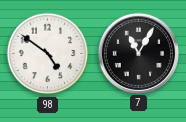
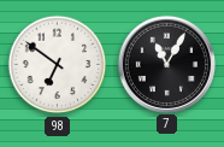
98: 4:51 -> 6:51 (58, 65)
